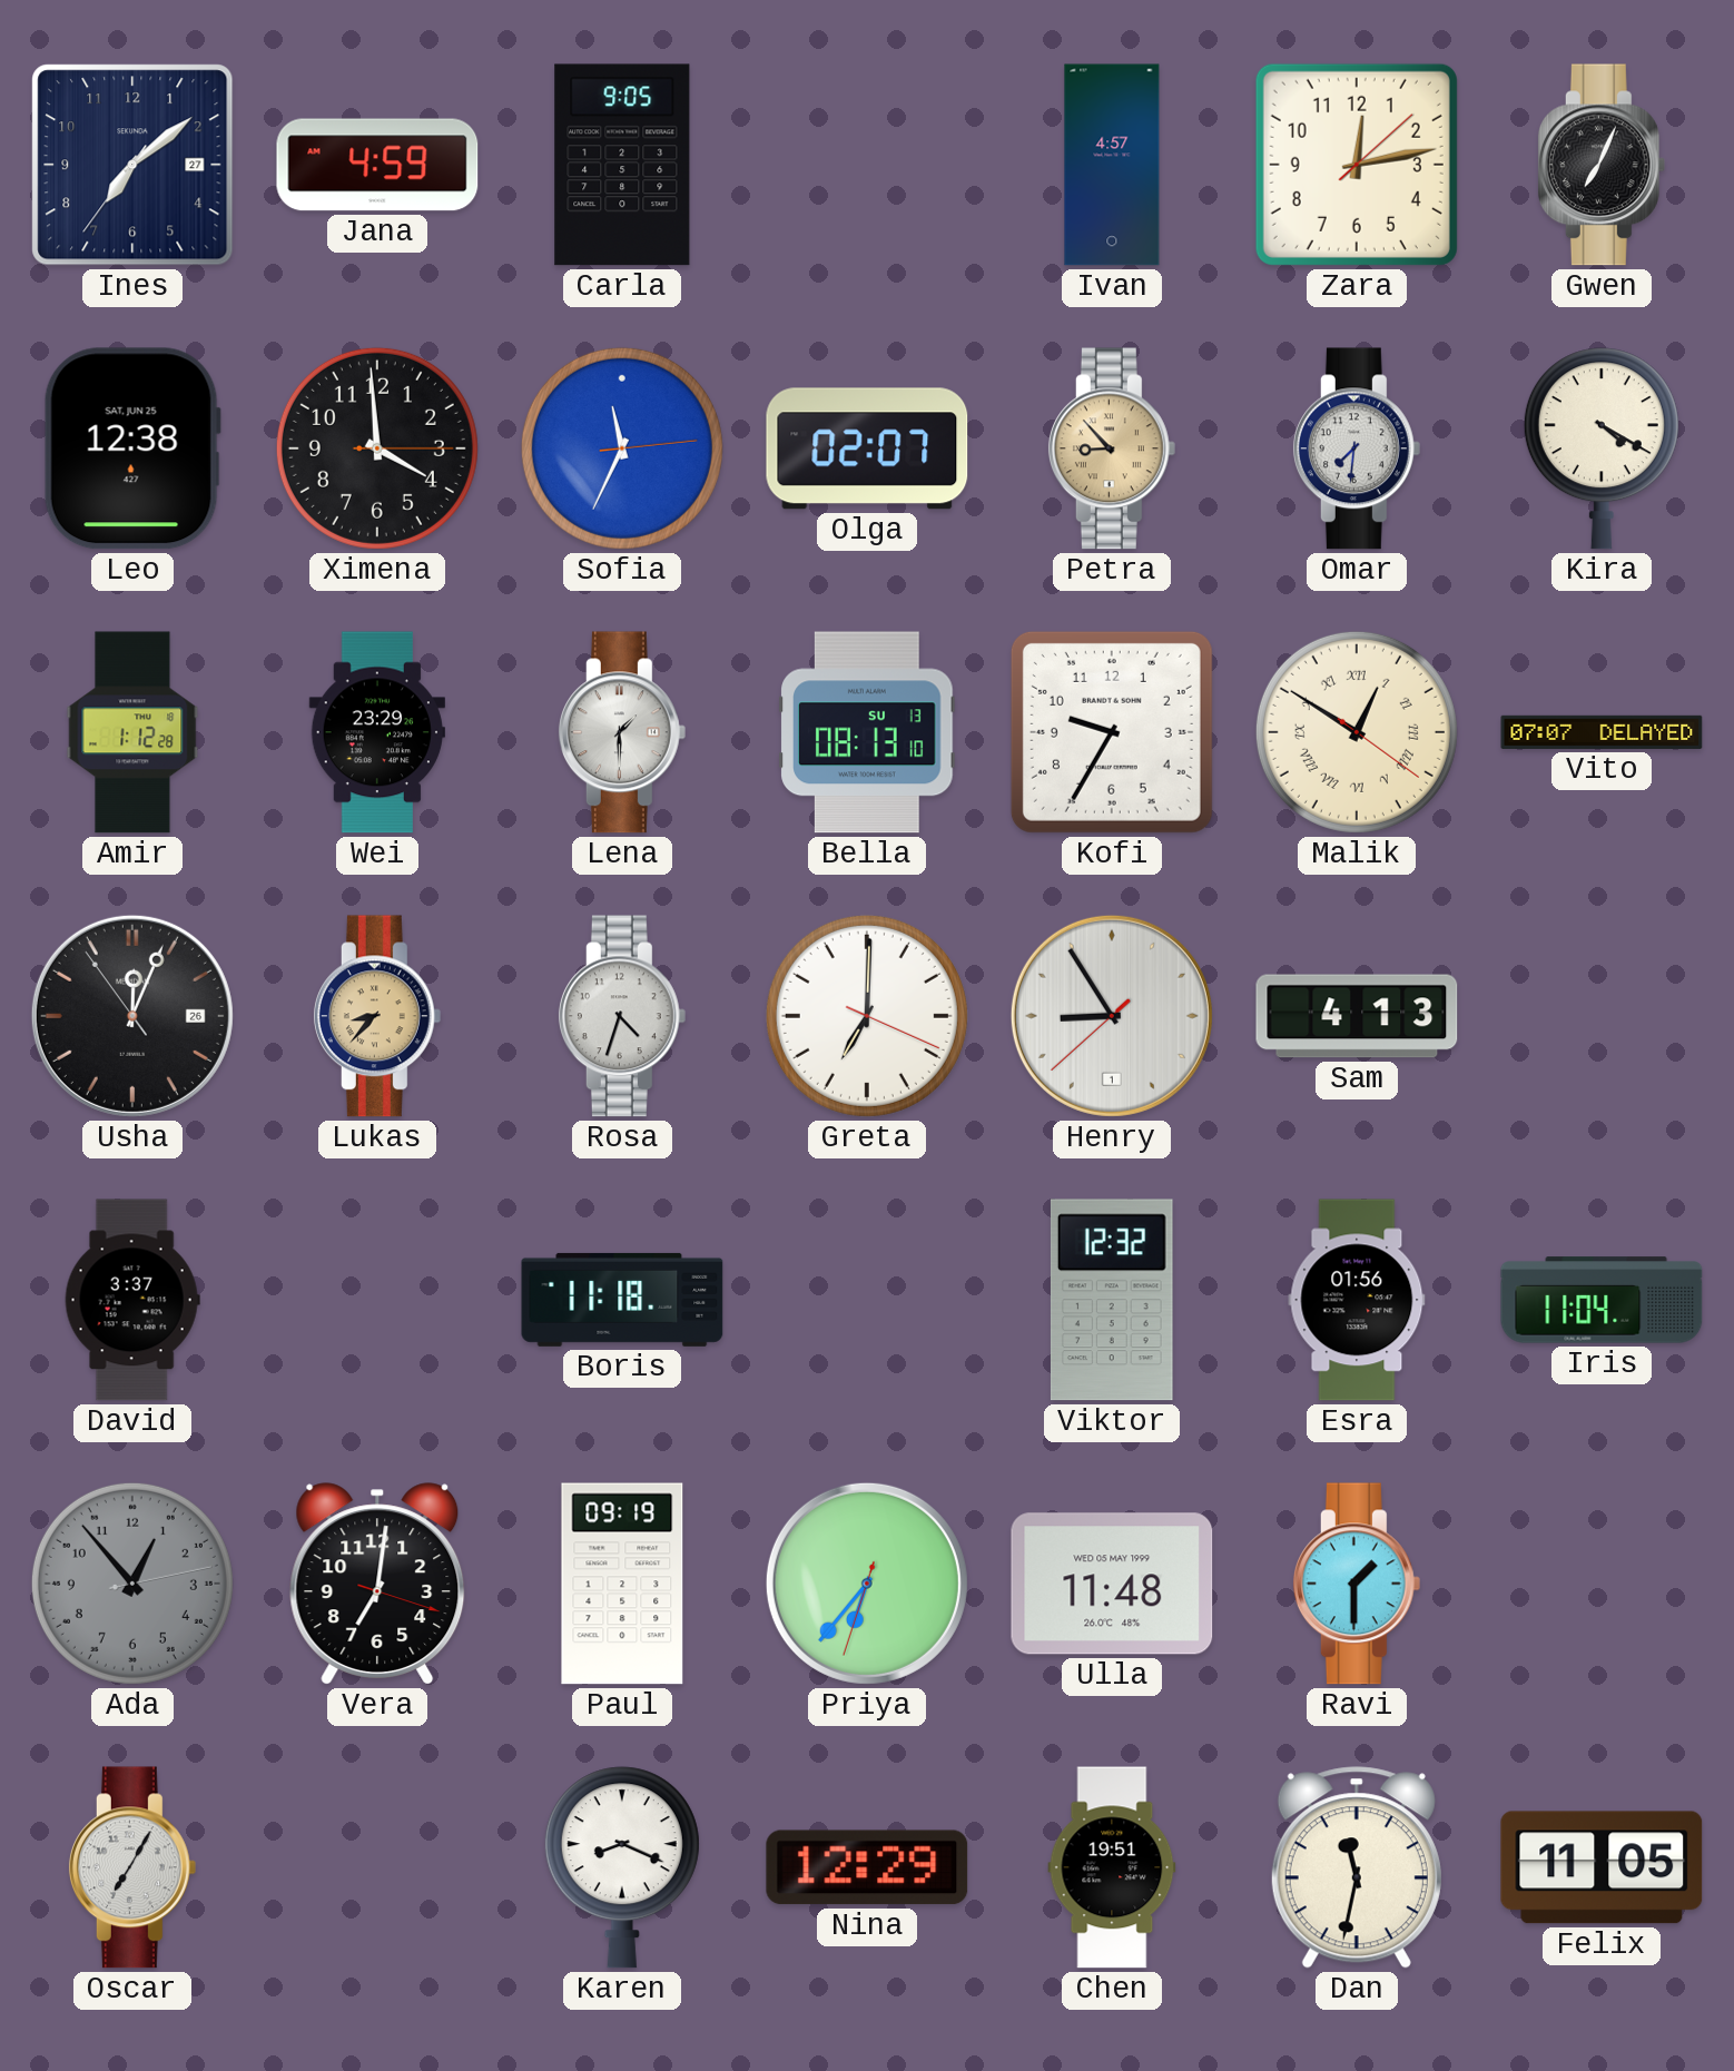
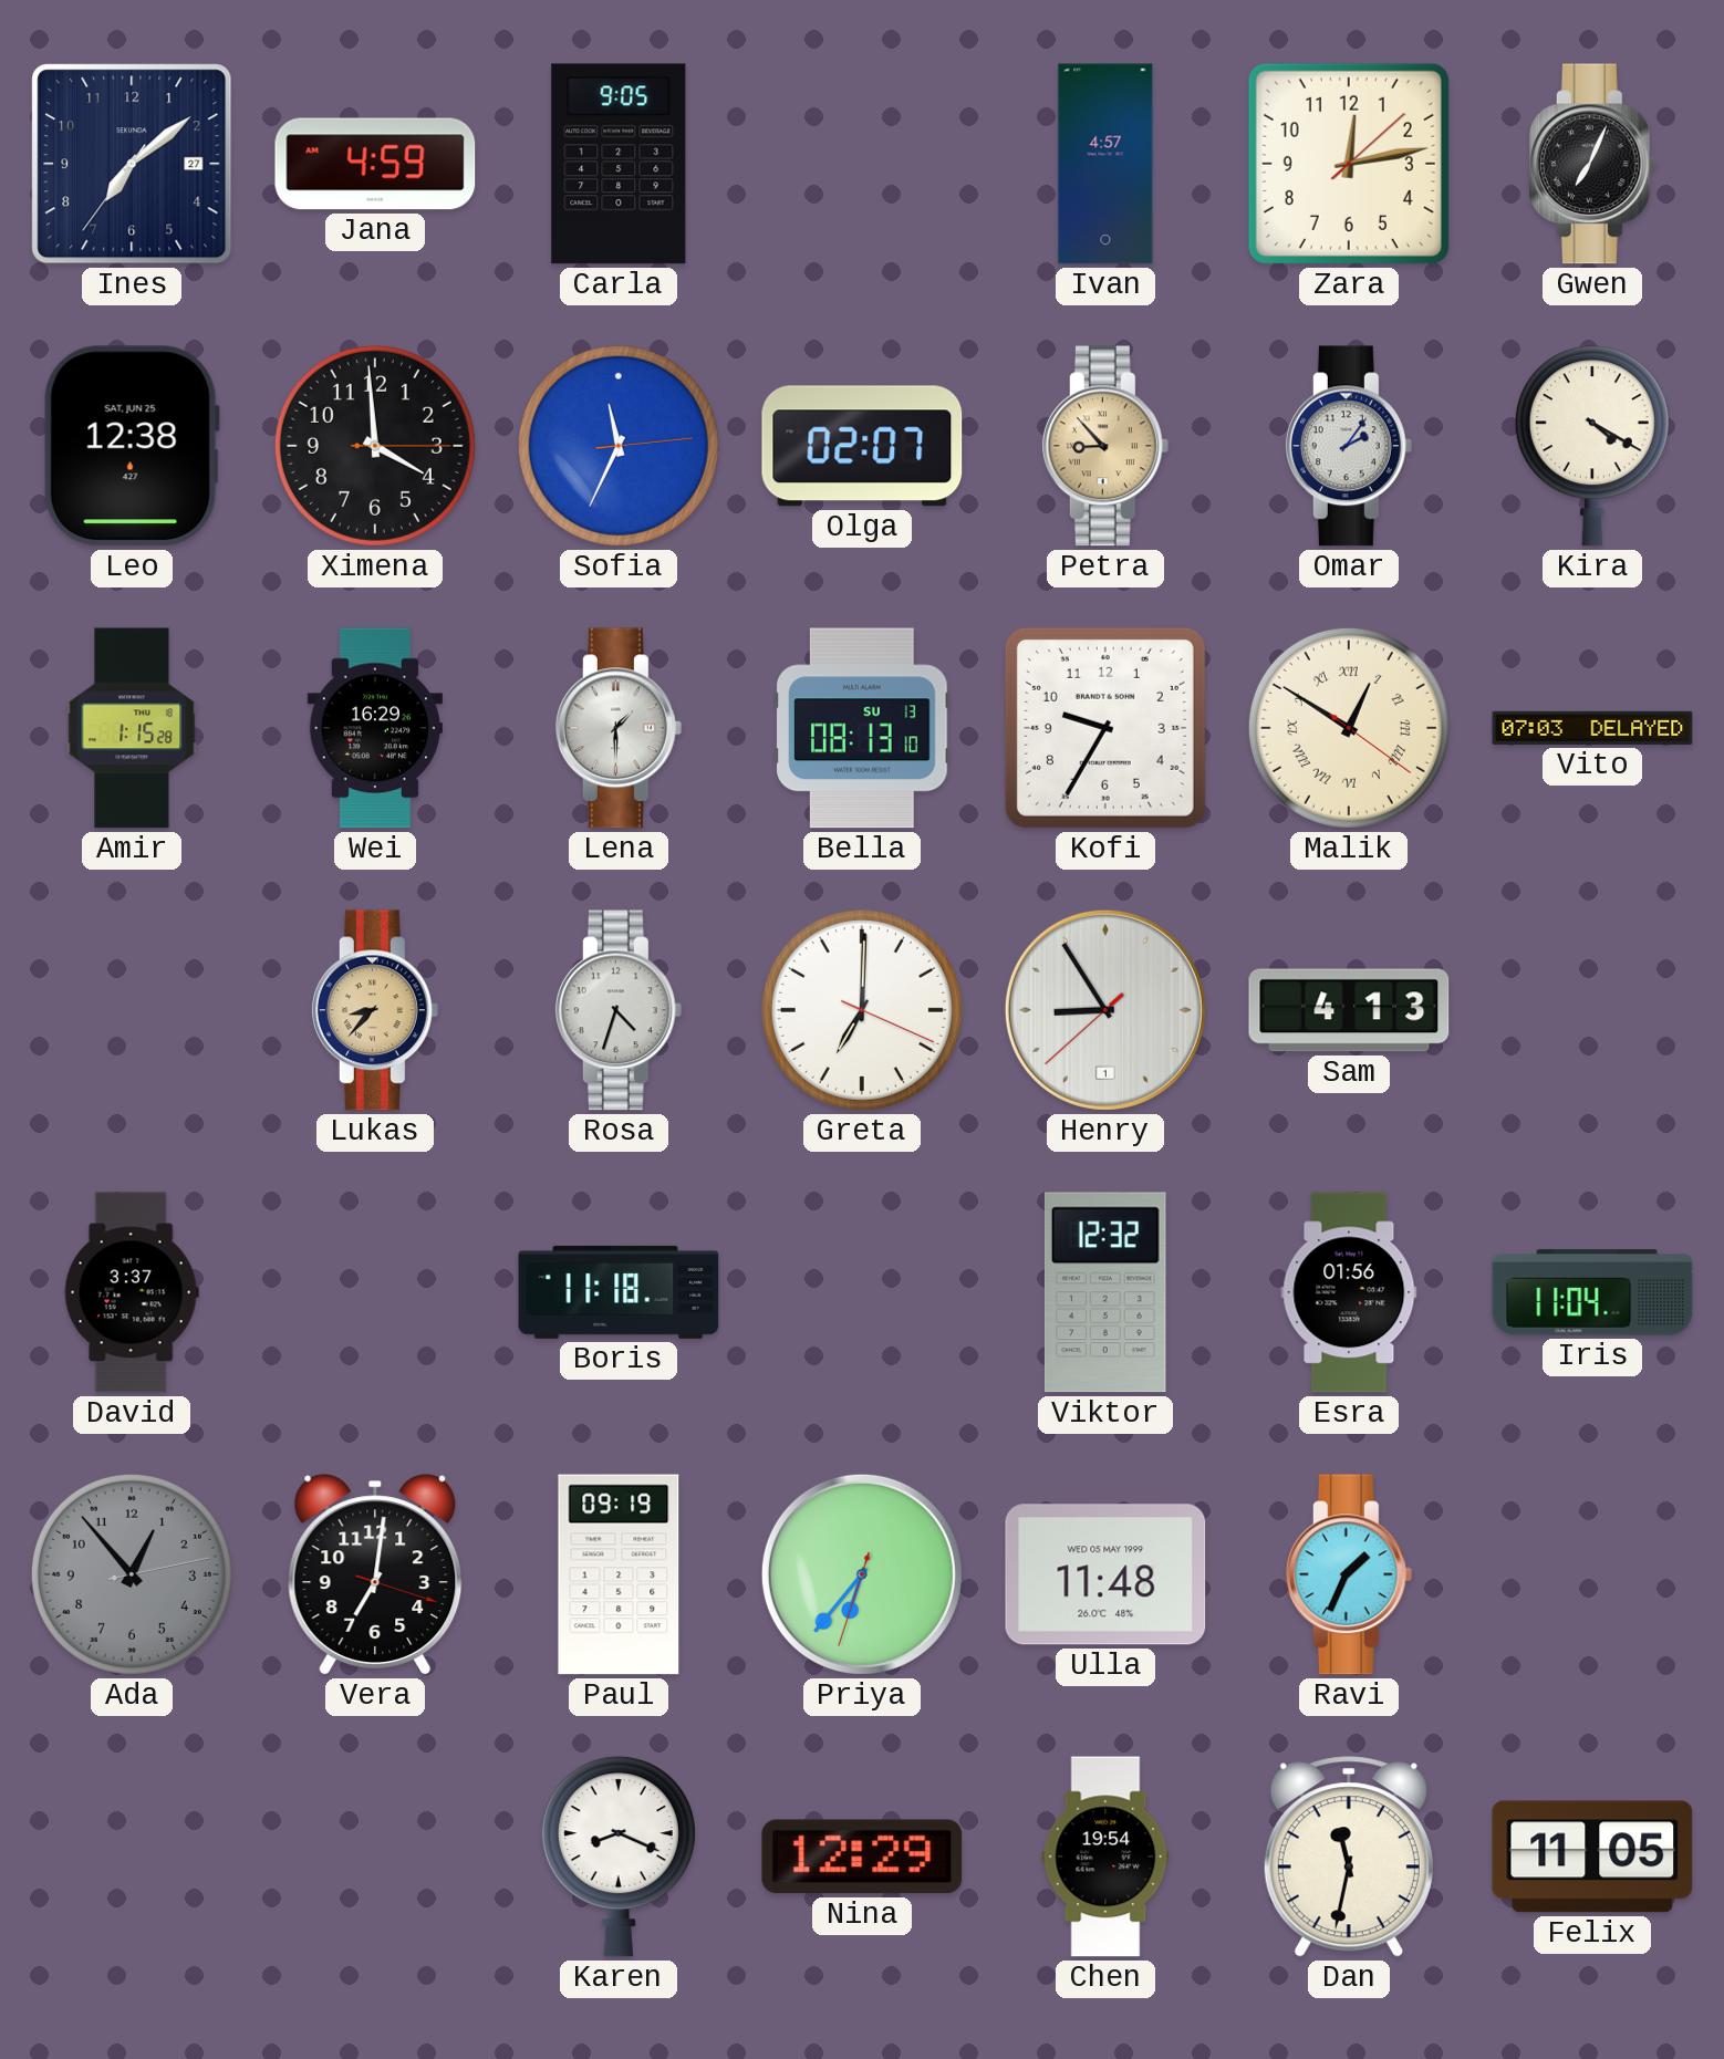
Omar: 7:31 -> 2:06 (1349, 446)
Amir: 1:12 -> 1:15 (132, 728)
Wei: 23:29 -> 16:29 (375, 728)
Vito: 07:07 -> 07:03 (1592, 728)
Usha: 12:03 -> none (132, 1016)
Ravi: 1:30 -> 1:34 (1349, 1574)
Oscar: 7:05 -> none (132, 1867)
Chen: 19:51 -> 19:54 (1105, 1857)
